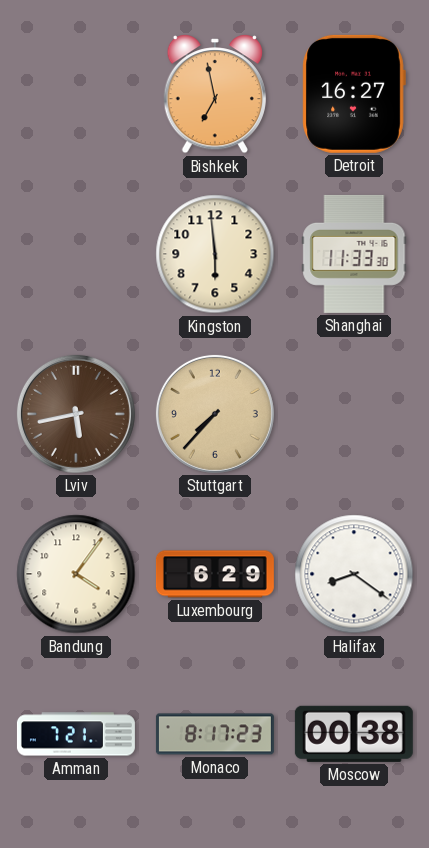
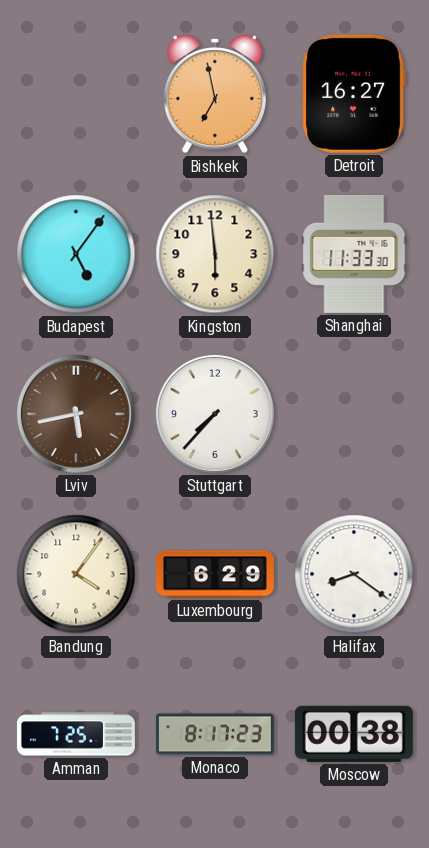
Budapest: none -> 5:06 (76, 254)
Stuttgart dial: champagne -> white (215, 414)
Amman: 7:21 -> 7:25 (76, 734)
